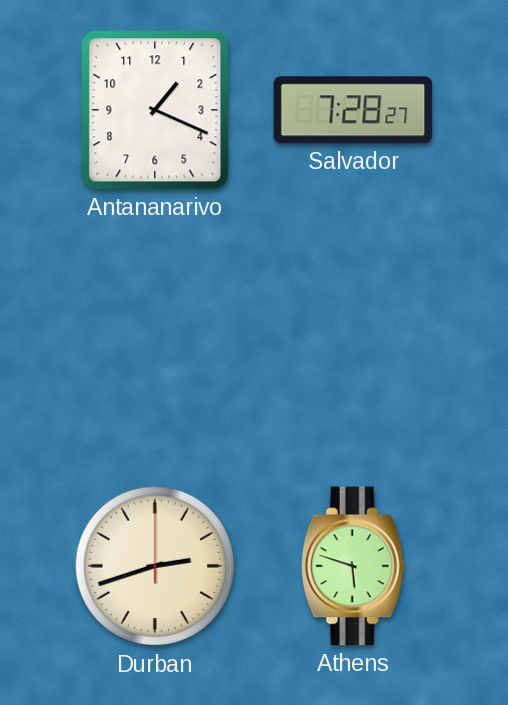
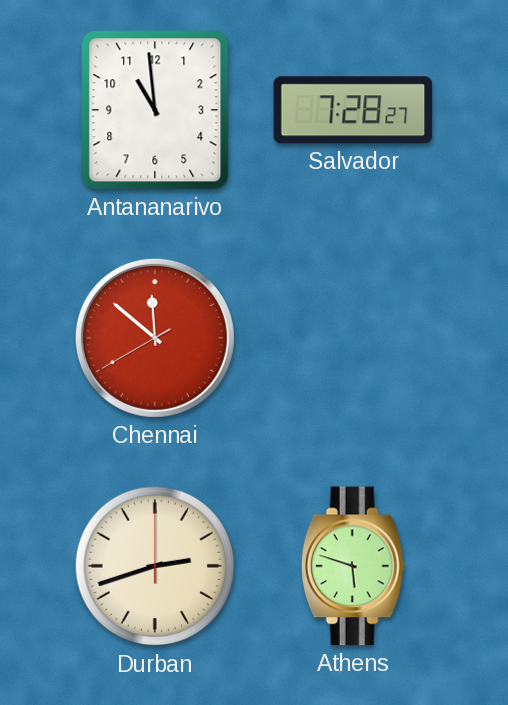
Antananarivo: 1:19 -> 10:59 (155, 110)
Chennai: none -> 11:51 (155, 338)
